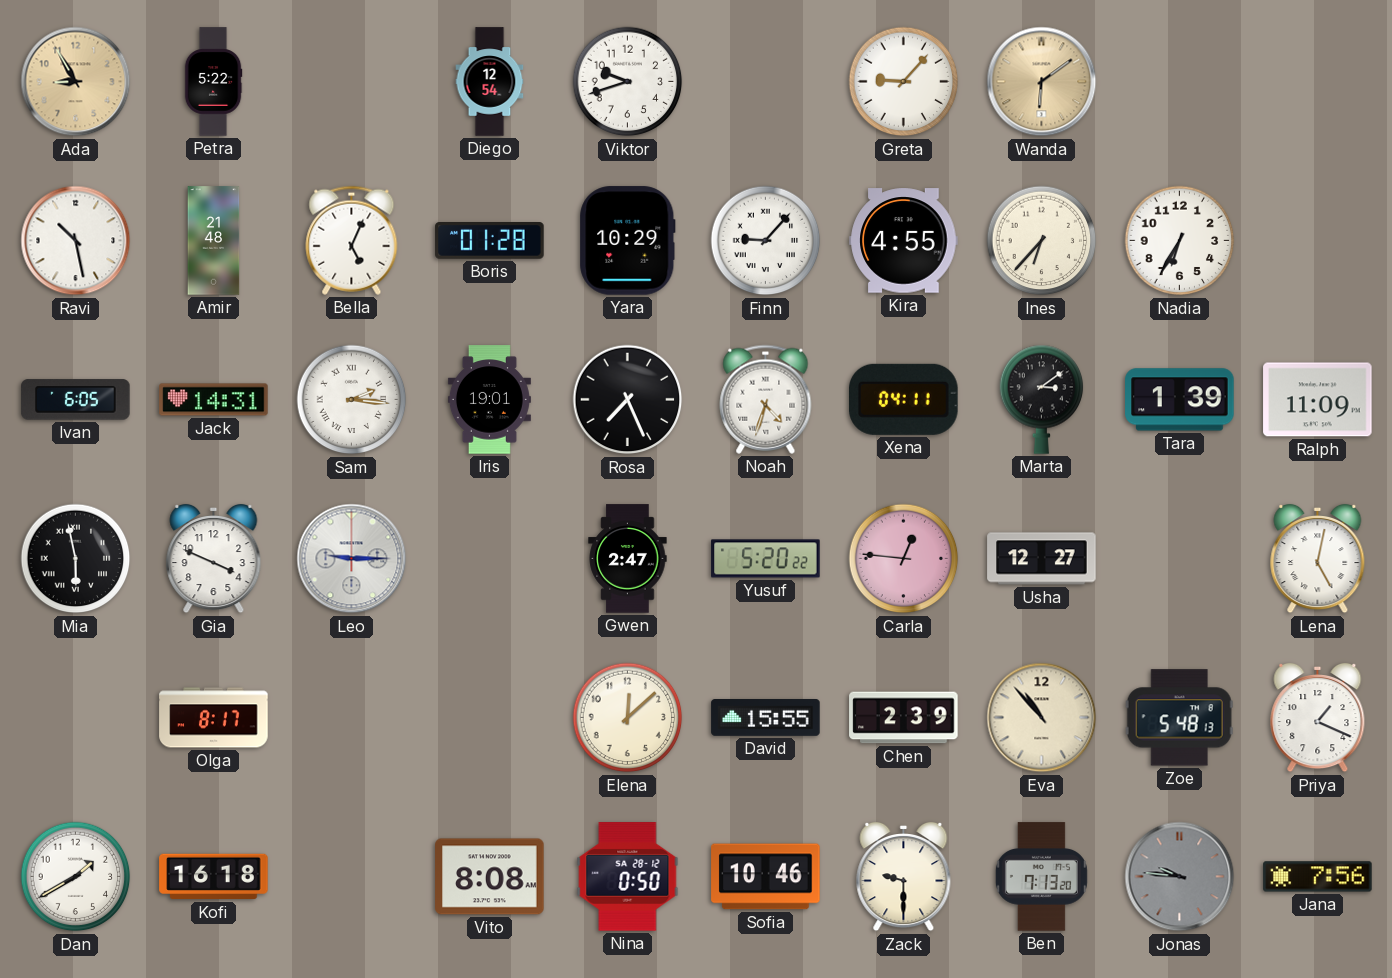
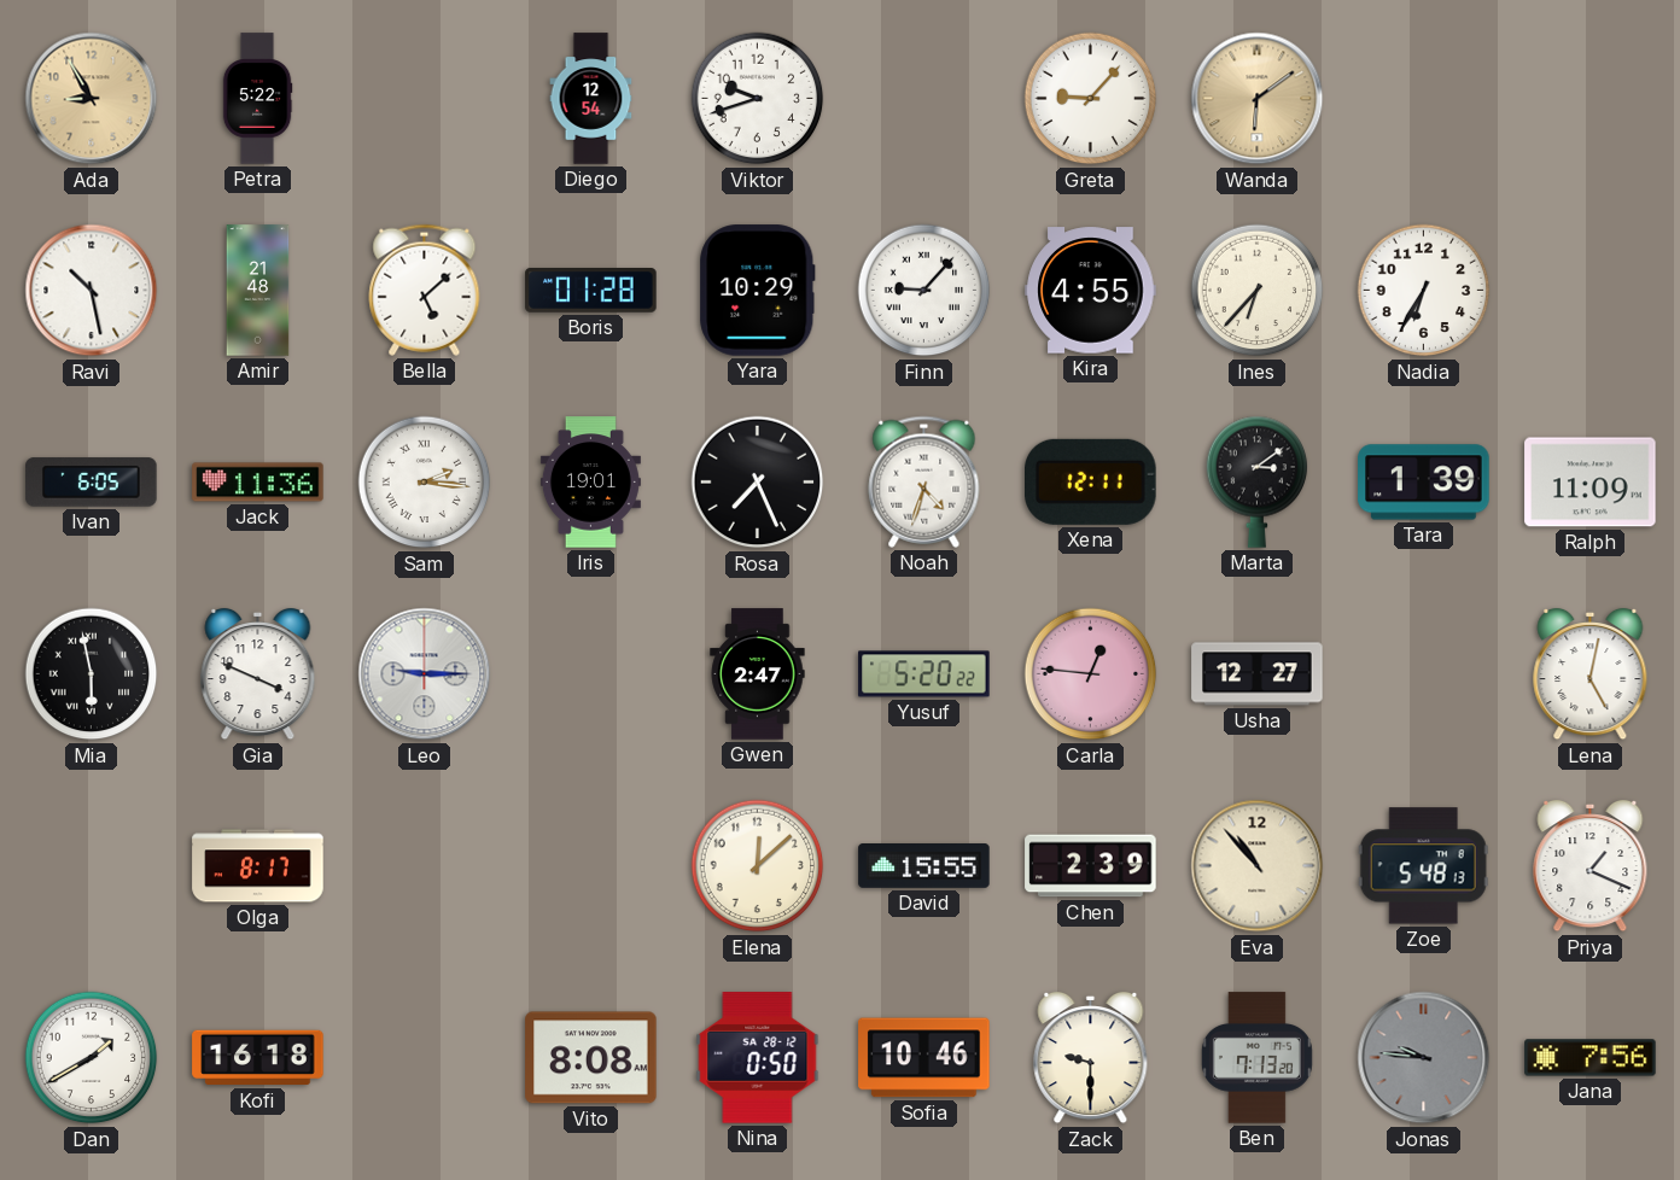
Bella: 5:04 -> 5:08 (425, 290)
Jack: 14:31 -> 11:36 (258, 483)
Xena: 04:11 -> 12:11 (1091, 481)
